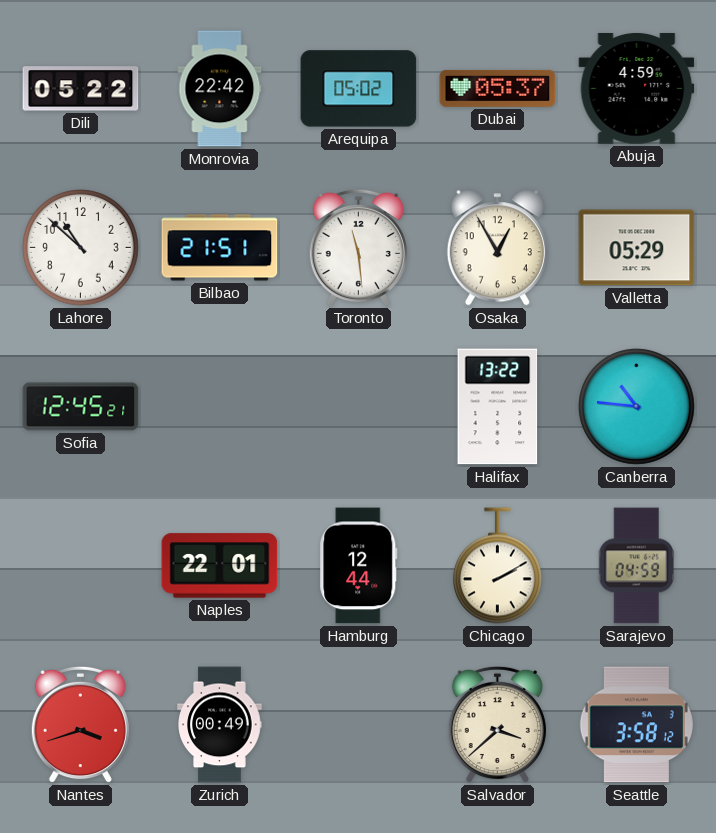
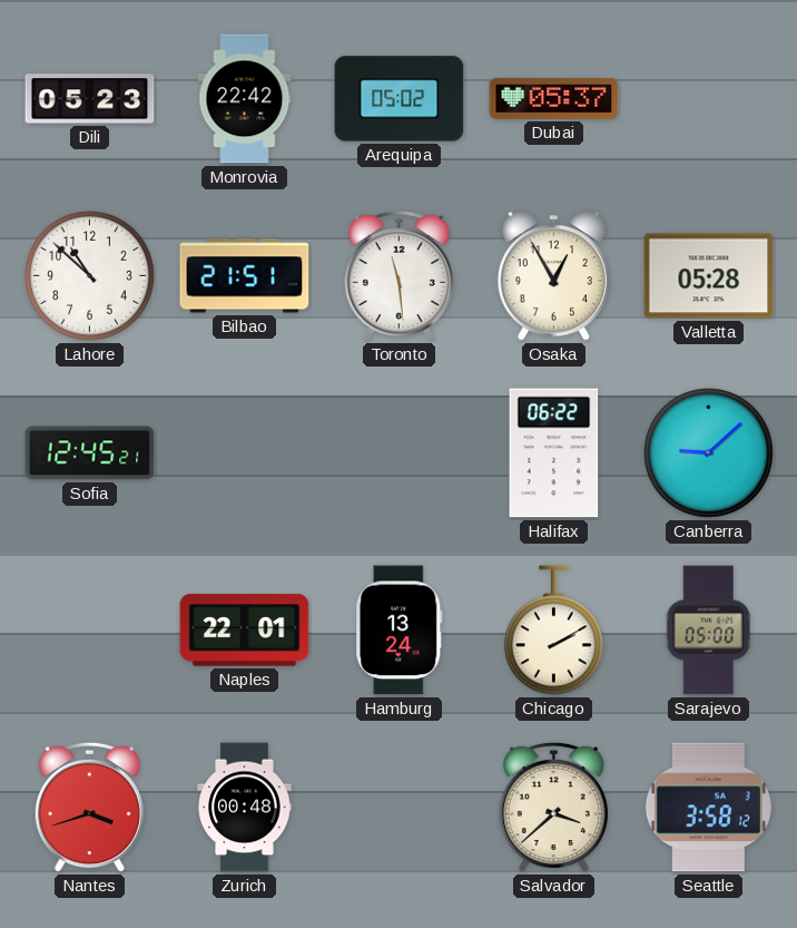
Dili: 05:22 -> 05:23 (90, 99)
Abuja: 4:59 -> none (637, 88)
Valletta: 05:29 -> 05:28 (709, 276)
Halifax: 13:22 -> 06:22 (554, 453)
Canberra: 10:46 -> 9:08 (709, 453)
Hamburg: 12:44 -> 13:24 (400, 631)
Sarajevo: 04:59 -> 05:00 (709, 631)
Zurich: 00:49 -> 00:48 (245, 808)
